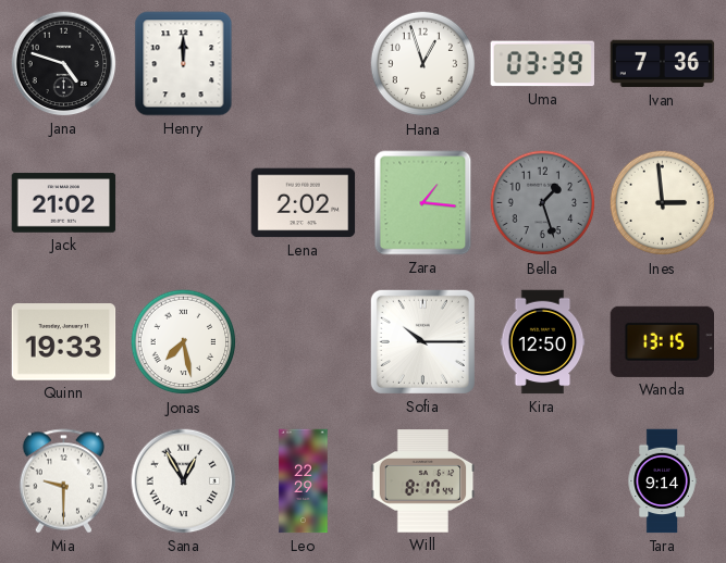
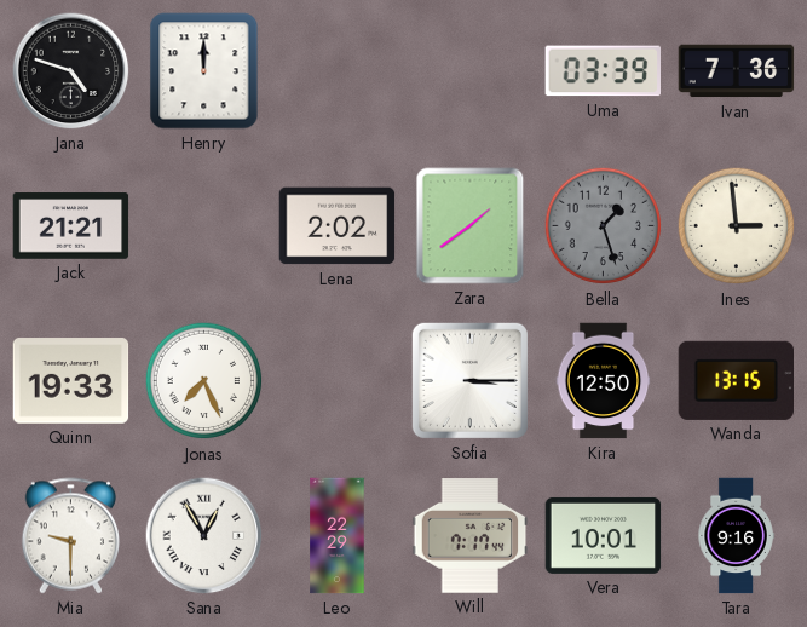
Hana: 12:57 -> none (423, 64)
Jack: 21:02 -> 21:21 (71, 226)
Zara: 1:16 -> 1:39 (471, 226)
Jonas: 7:28 -> 7:26 (204, 381)
Sofia: 10:15 -> 3:15 (469, 380)
Will: 8:17 -> 7:17 (471, 536)
Vera: none -> 10:01 (604, 535)
Tara: 9:14 -> 9:16 (736, 536)
